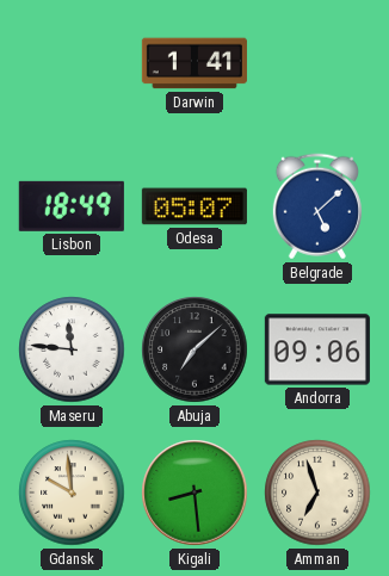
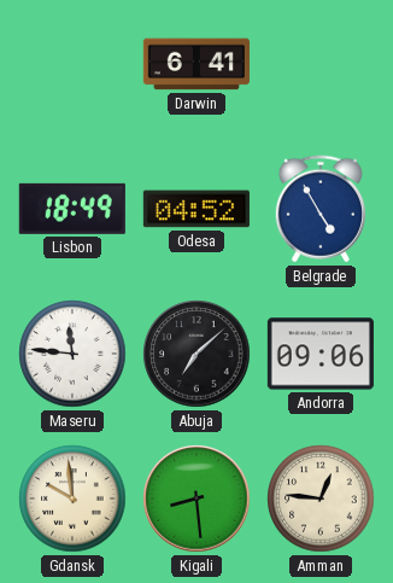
Darwin: 1:41 -> 6:41 (196, 64)
Odesa: 05:07 -> 04:52 (196, 209)
Belgrade: 5:08 -> 4:55 (321, 209)
Amman: 6:57 -> 12:46 (321, 499)
